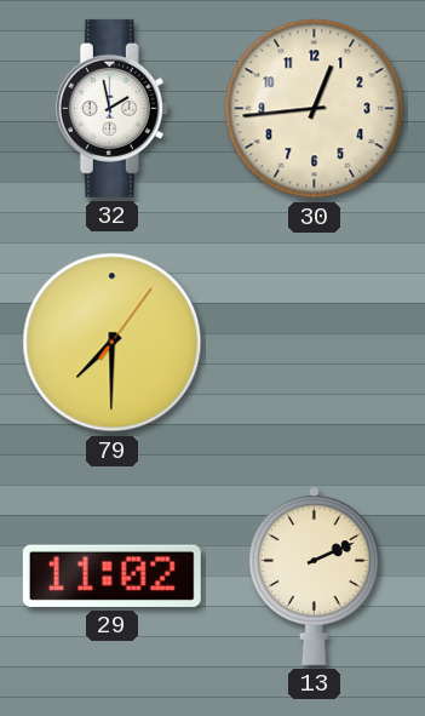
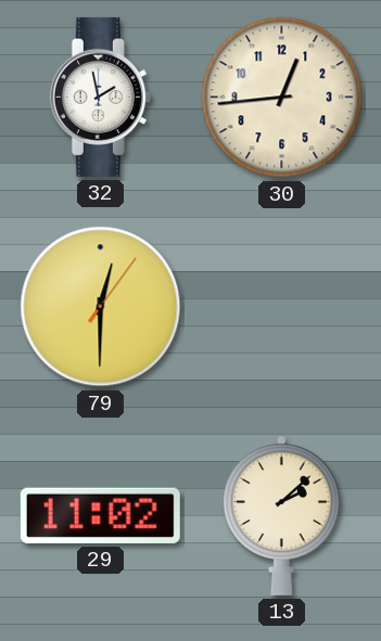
79: 7:30 -> 12:30 (101, 307)
13: 2:11 -> 2:08 (282, 515)
